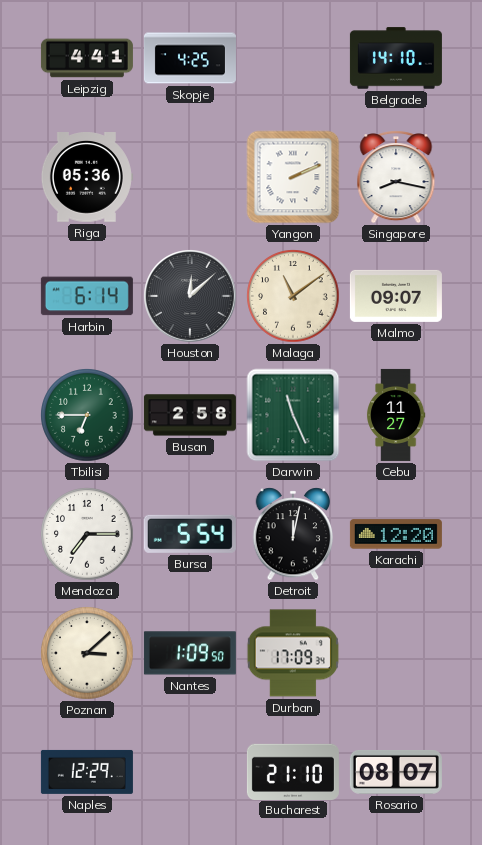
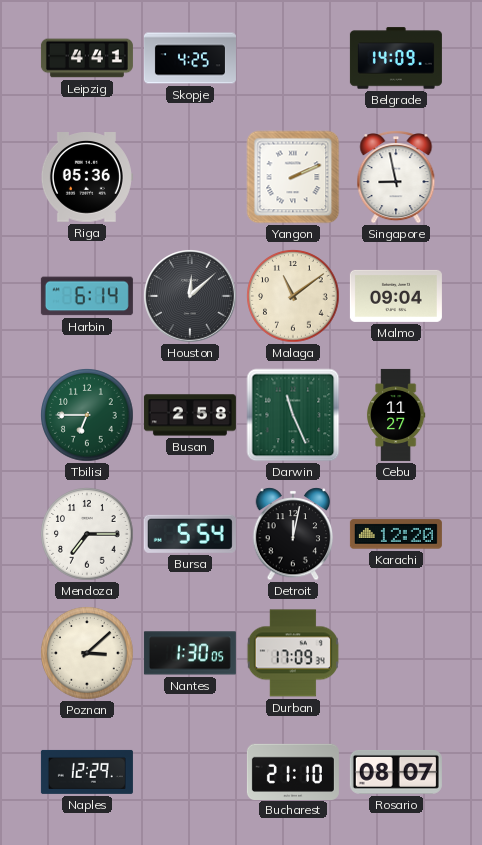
Belgrade: 14:10 -> 14:09 (396, 58)
Singapore: 8:17 -> 8:58 (396, 177)
Malmo: 09:07 -> 09:04 (396, 296)
Nantes: 1:09 -> 1:30 (190, 653)
